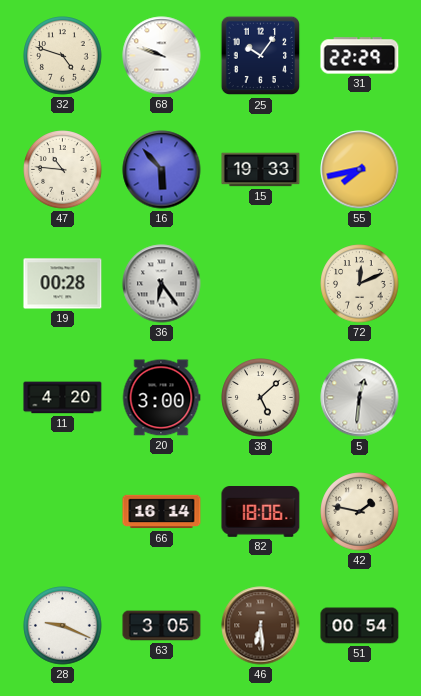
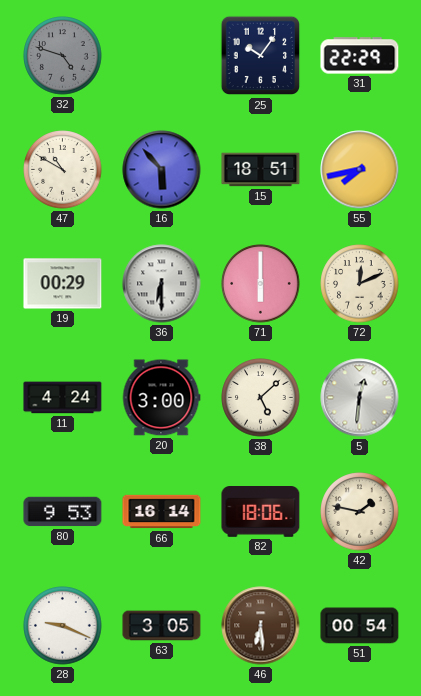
32 dial: cream -> grey (63, 56)
68: 9:48 -> none (162, 56)
47: 10:46 -> 10:50 (63, 170)
15: 19:33 -> 18:51 (261, 170)
19: 00:28 -> 00:29 (63, 284)
36: 6:24 -> 6:30 (162, 284)
71: none -> 6:00 (261, 284)
11: 4:20 -> 4:24 (63, 398)
80: none -> 9:53 (63, 512)
